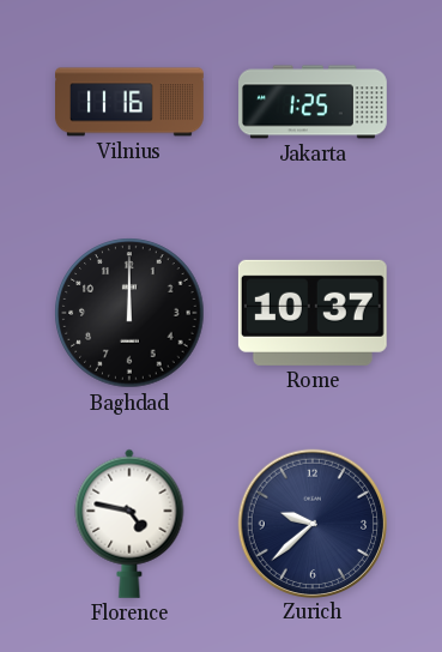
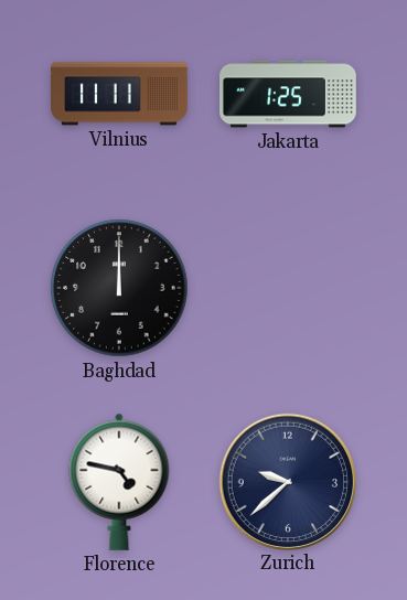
Vilnius: 11:16 -> 11:11 (120, 94)
Rome: 10:37 -> none (313, 313)
